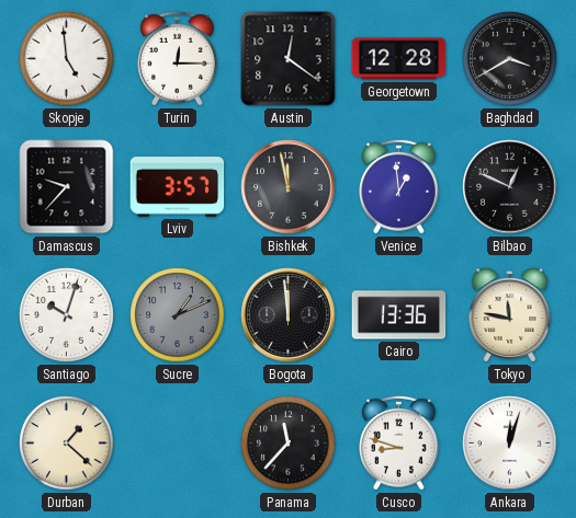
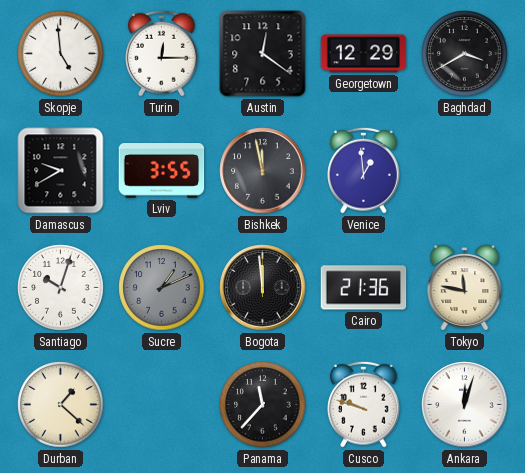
Georgetown: 12:28 -> 12:29 (364, 54)
Damascus: 9:37 -> 9:40 (61, 171)
Lviv: 3:57 -> 3:55 (162, 171)
Bilbao: 12:49 -> none (510, 187)
Cairo: 13:36 -> 21:36 (364, 288)
Cusco: 8:48 -> 9:48 (364, 404)
